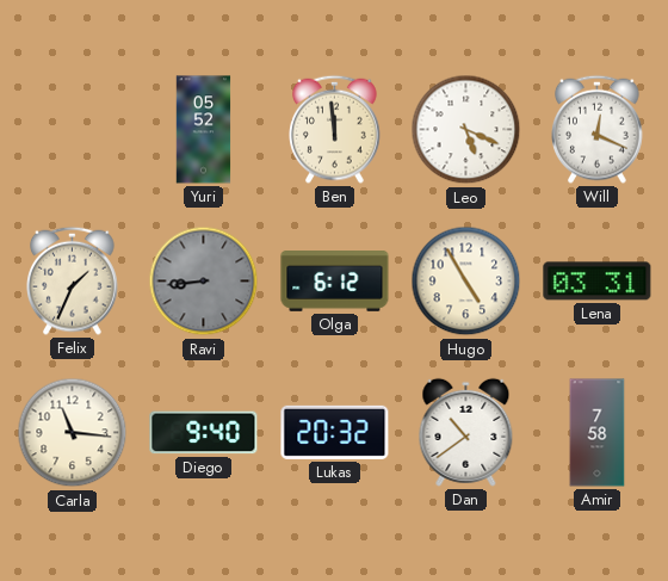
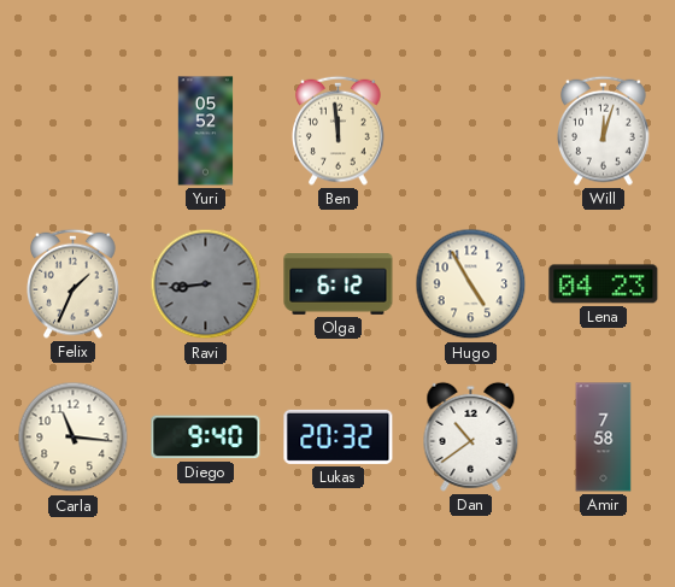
Leo: 5:19 -> none (466, 130)
Will: 12:19 -> 12:03 (604, 130)
Lena: 03:31 -> 04:23 (604, 284)
